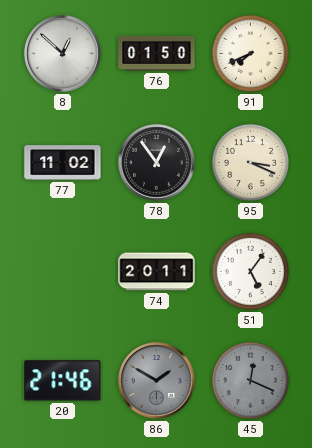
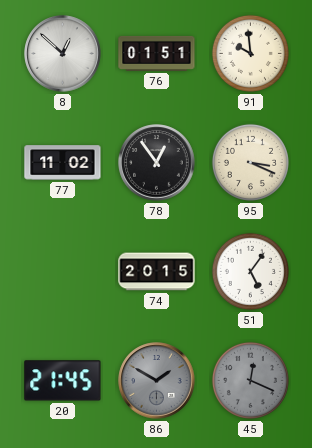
76: 01:50 -> 01:51 (157, 53)
91: 7:41 -> 9:59 (250, 53)
74: 20:11 -> 20:15 (157, 272)
20: 21:46 -> 21:45 (63, 381)
